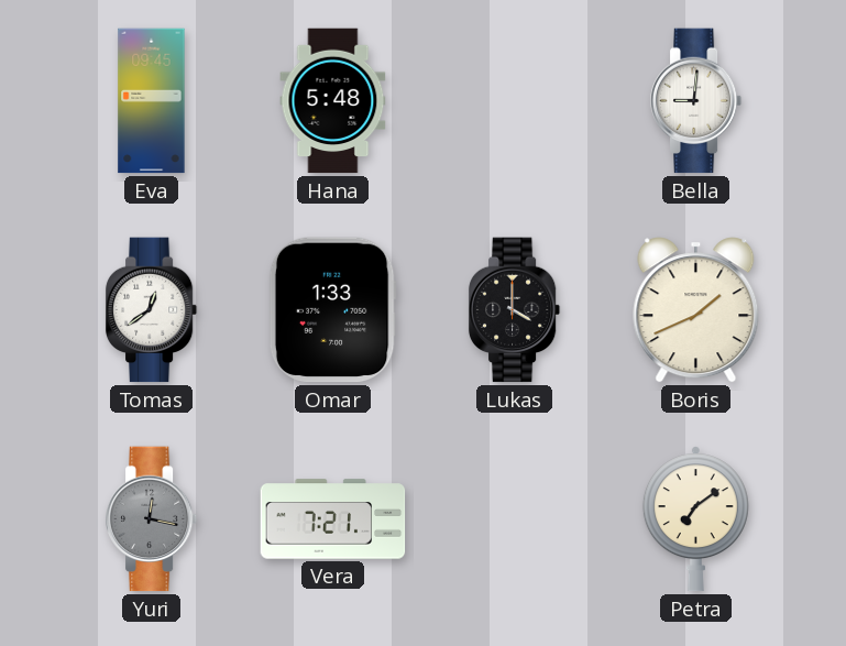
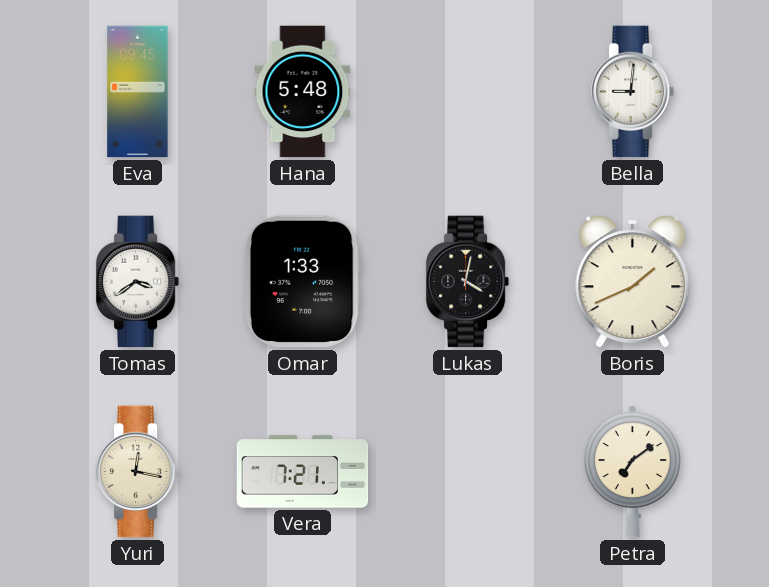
Tomas: 12:39 -> 3:39 (138, 282)
Lukas: 4:00 -> 4:02 (468, 282)
Yuri dial: grey -> cream (138, 472)
